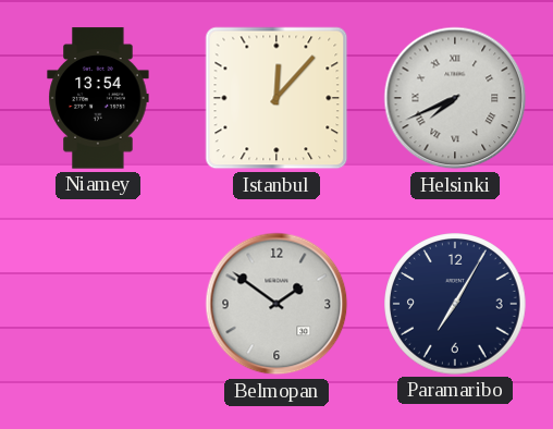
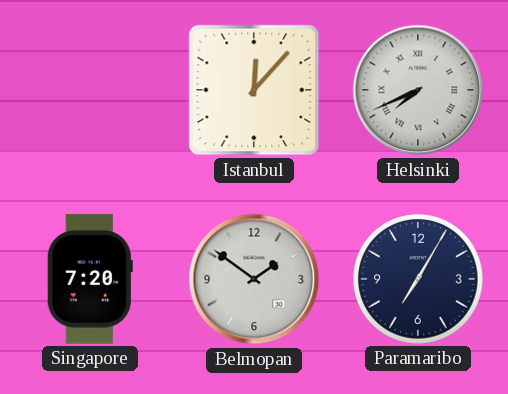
Niamey: 13:54 -> none (98, 98)
Singapore: none -> 7:20 (90, 279)
